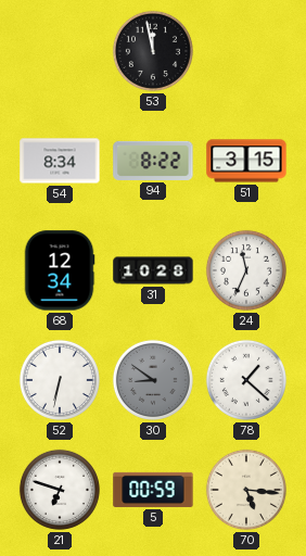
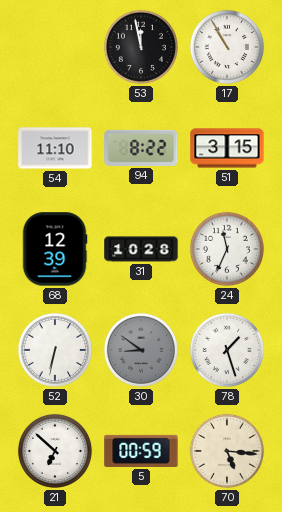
17: none -> 10:55 (227, 47)
54: 8:34 -> 11:10 (55, 148)
68: 12:34 -> 12:39 (55, 249)
78: 1:22 -> 1:27 (227, 350)
21: 6:48 -> 6:52 (55, 451)
